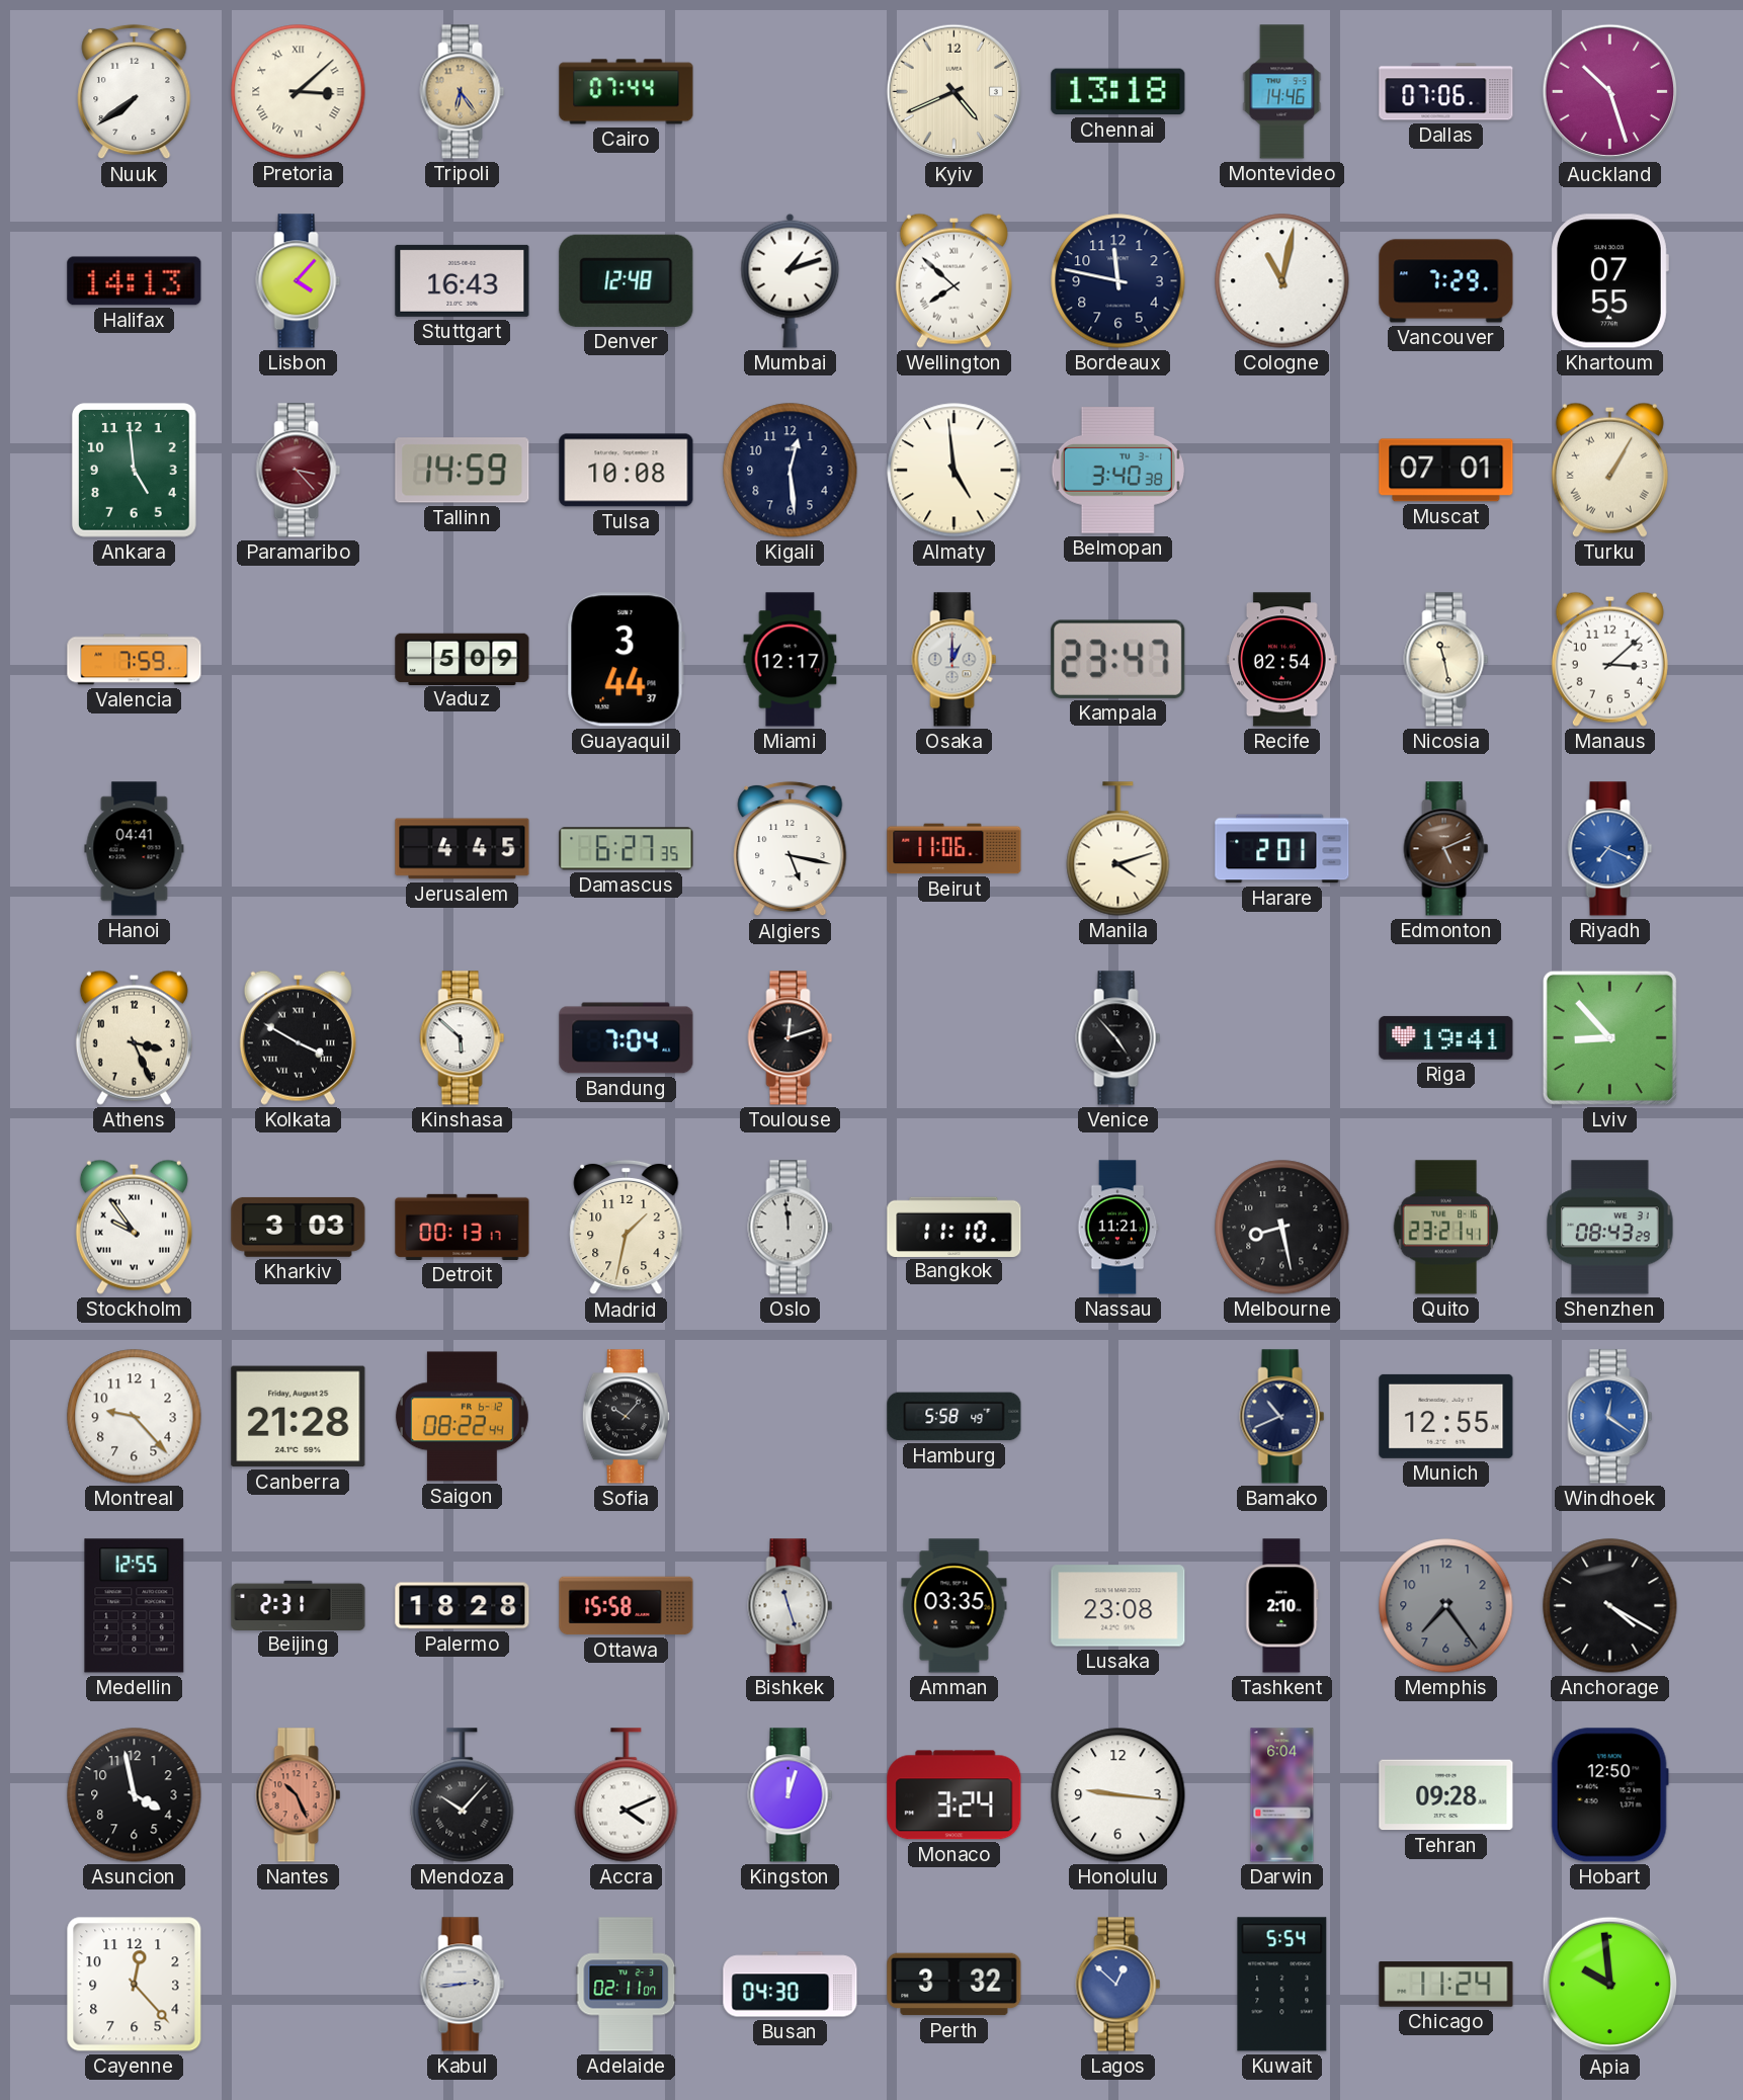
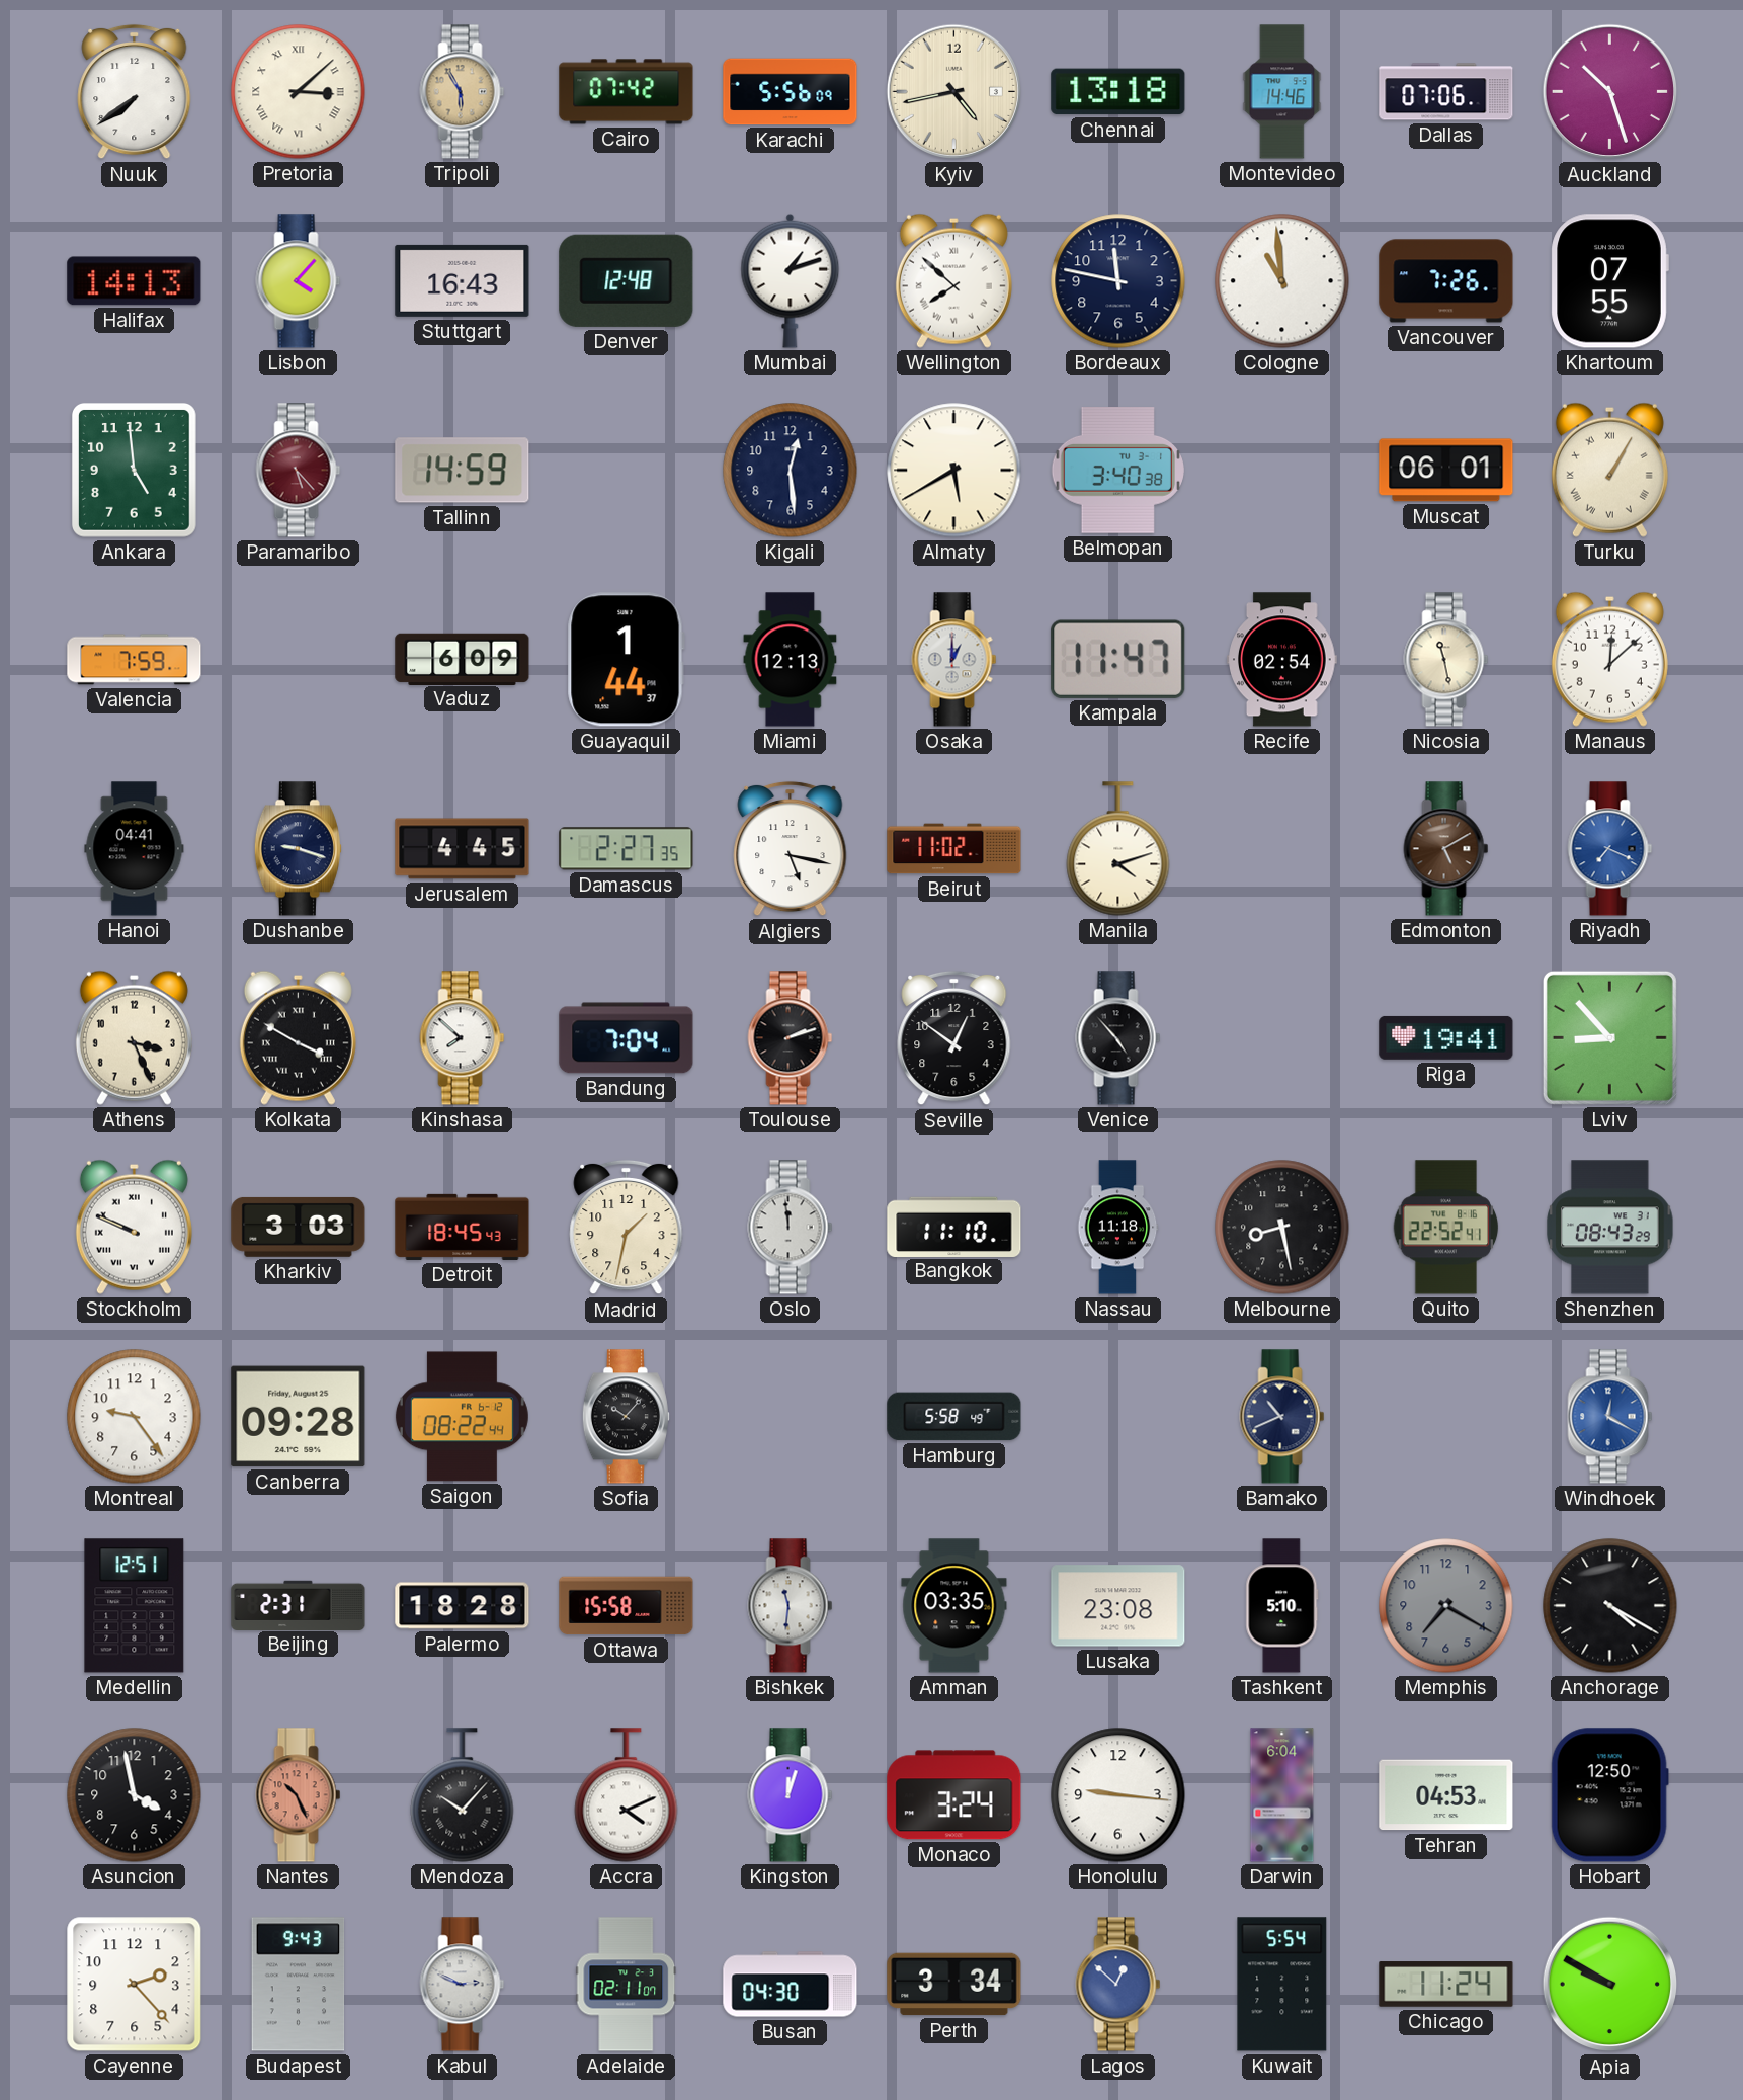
Tripoli: 6:24 -> 5:55 (463, 92)
Cairo: 07:44 -> 07:42 (627, 92)
Karachi: none -> 5:56 (791, 92)
Kyiv: 4:41 -> 4:43 (954, 92)
Cologne: 11:02 -> 10:59 (1282, 281)
Vancouver: 7:29 -> 7:26 (1446, 281)
Paramaribo: 3:23 -> 5:23 (299, 471)
Tulsa: 10:08 -> none (627, 471)
Almaty: 4:59 -> 5:40 (954, 471)
Muscat: 07:01 -> 06:01 (1446, 471)
Vaduz: 5:09 -> 6:09 (463, 659)
Guayaquil: 3:44 -> 1:44 (626, 660)
Miami: 12:17 -> 12:13 (791, 660)
Kampala: 23:47 -> 11:47 (1118, 659)
Manaus: 3:08 -> 12:08 (1609, 659)
Dushanbe: none -> 9:18 (298, 849)
Damascus: 6:27 -> 2:27 (627, 849)
Beirut: 11:06 -> 11:02 (954, 849)
Harare: 2:01 -> none (1282, 849)
Edmonton: 5:11 -> 5:10 (1446, 849)
Kinshasa: 5:52 -> 7:52 (463, 1038)
Toulouse: 12:12 -> 2:12 (791, 1038)
Seville: none -> 12:51 (954, 1038)
Stockholm: 9:54 -> 9:49 (134, 1227)
Detroit: 00:13 -> 18:45 (463, 1227)
Nassau: 11:21 -> 11:18 (1117, 1228)
Quito: 23:21 -> 22:52 (1446, 1228)
Montreal: 9:23 -> 9:24 (135, 1417)
Canberra: 21:28 -> 09:28 (299, 1417)
Munich: 12:55 -> none (1446, 1416)
Windhoek: 12:21 -> 12:20 (1610, 1417)
Medellin: 12:55 -> 12:51 (135, 1606)
Bishkek: 11:27 -> 11:31 (791, 1606)
Tashkent: 2:10 -> 5:10 (1282, 1606)
Memphis: 7:24 -> 7:20 (1446, 1606)
Tehran: 09:28 -> 04:53 (1446, 1795)
Cayenne: 12:23 -> 2:23 (135, 1985)
Budapest: none -> 9:43 (299, 1985)
Kabul: 2:44 -> 2:49 (463, 1985)
Perth: 3:32 -> 3:34 (954, 1985)
Apia: 9:59 -> 9:50 (1610, 1985)
